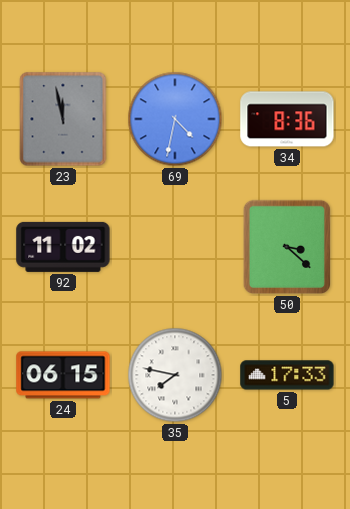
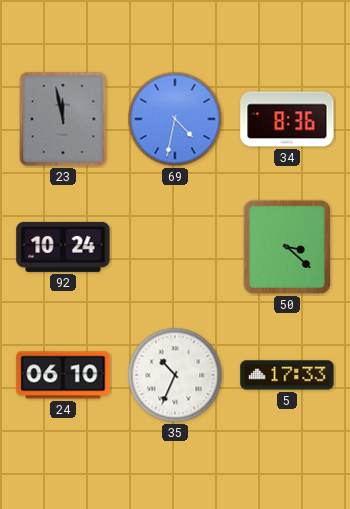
92: 11:02 -> 10:24 (63, 247)
24: 06:15 -> 06:10 (63, 375)
35: 7:47 -> 10:34 (175, 375)
